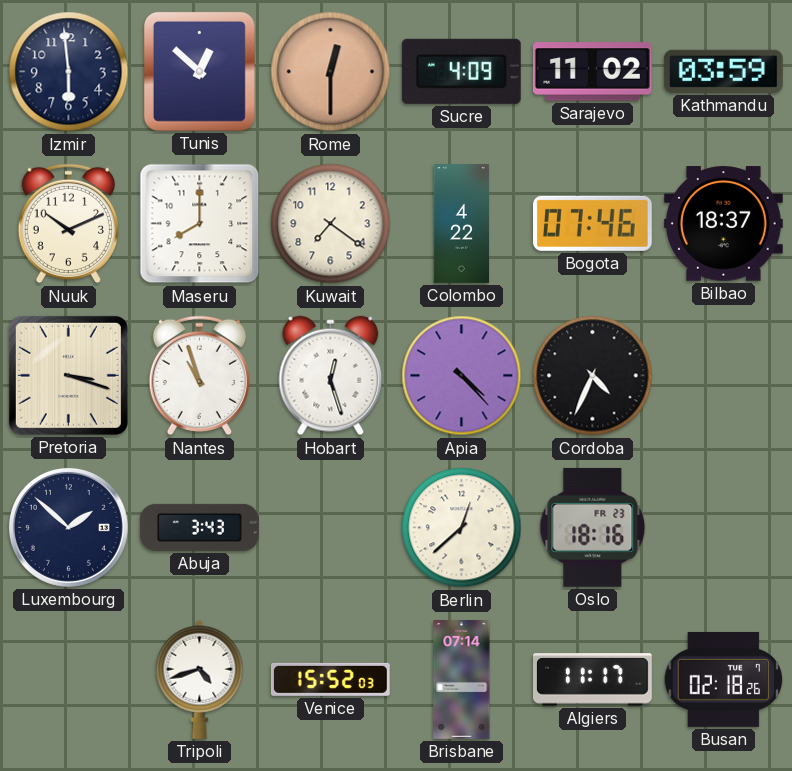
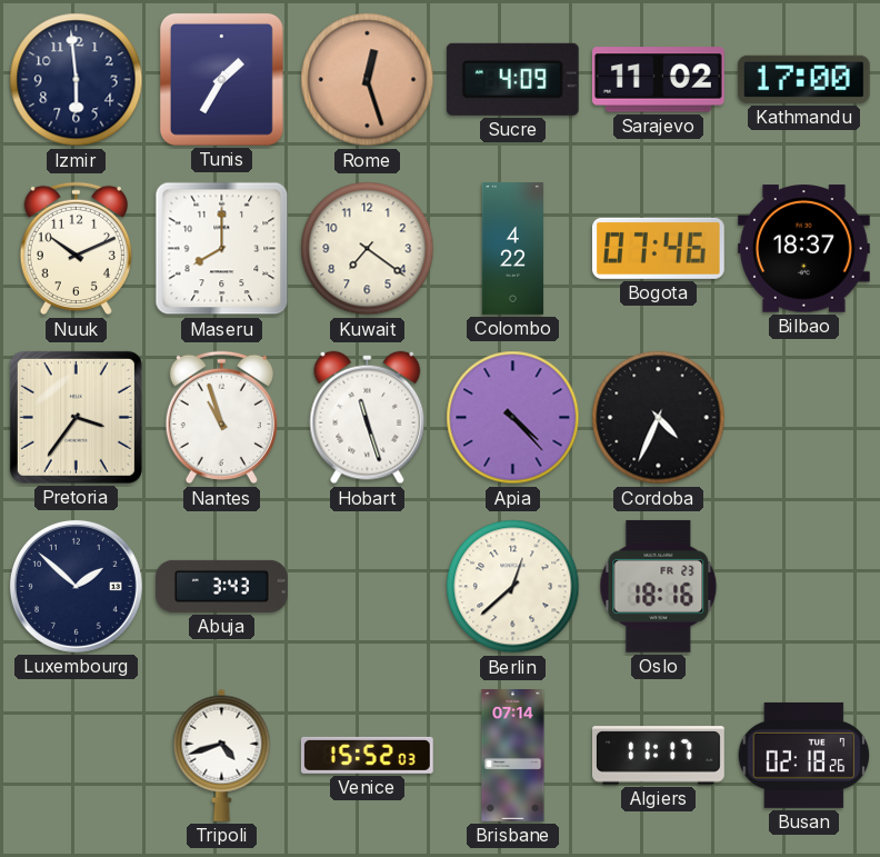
Tunis: 12:52 -> 1:35 (221, 79)
Rome: 12:30 -> 12:27 (368, 80)
Kathmandu: 03:59 -> 17:00 (803, 79)
Pretoria: 3:18 -> 3:36 (76, 417)
Hobart: 12:27 -> 11:27 (368, 418)
